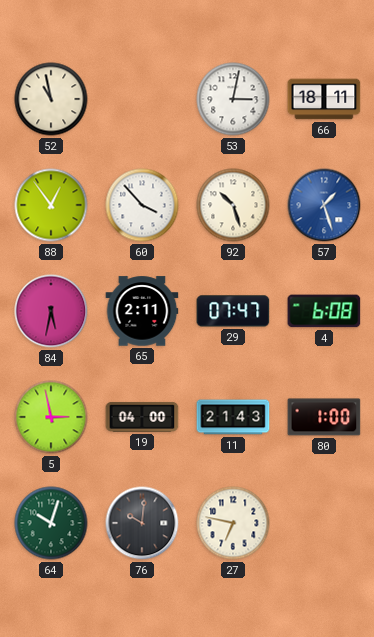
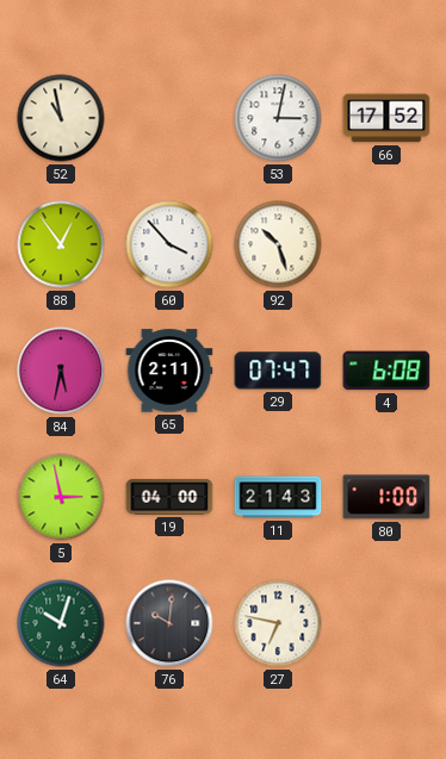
66: 18:11 -> 17:52 (386, 118)
57: 1:27 -> none (324, 205)
